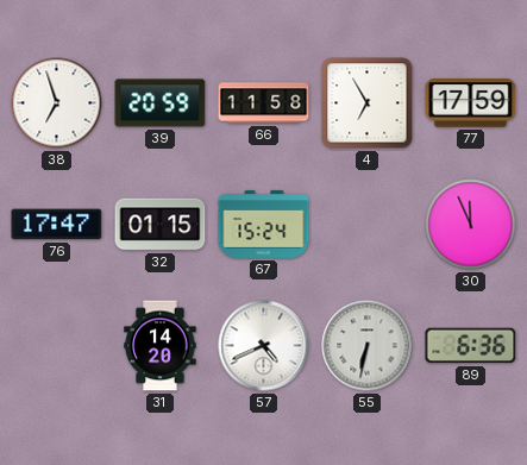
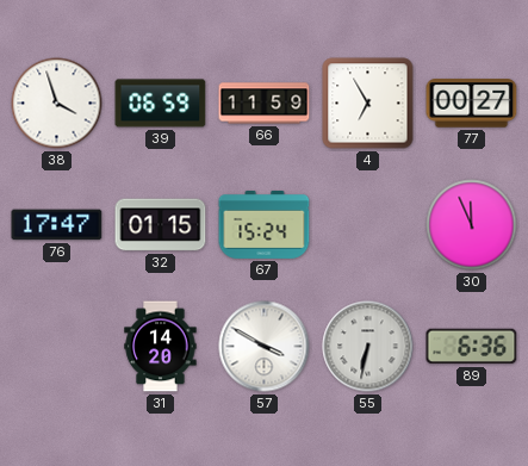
38: 6:57 -> 3:57 (57, 104)
39: 20:59 -> 06:59 (161, 104)
66: 11:58 -> 11:59 (265, 104)
77: 17:59 -> 00:27 (472, 104)
57: 4:41 -> 3:50 (265, 347)
